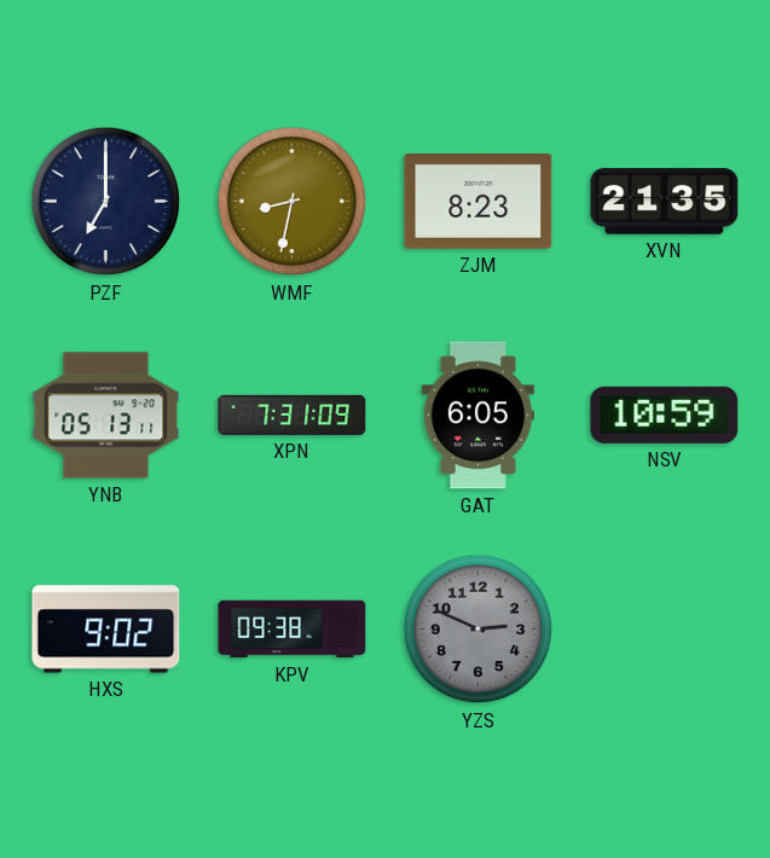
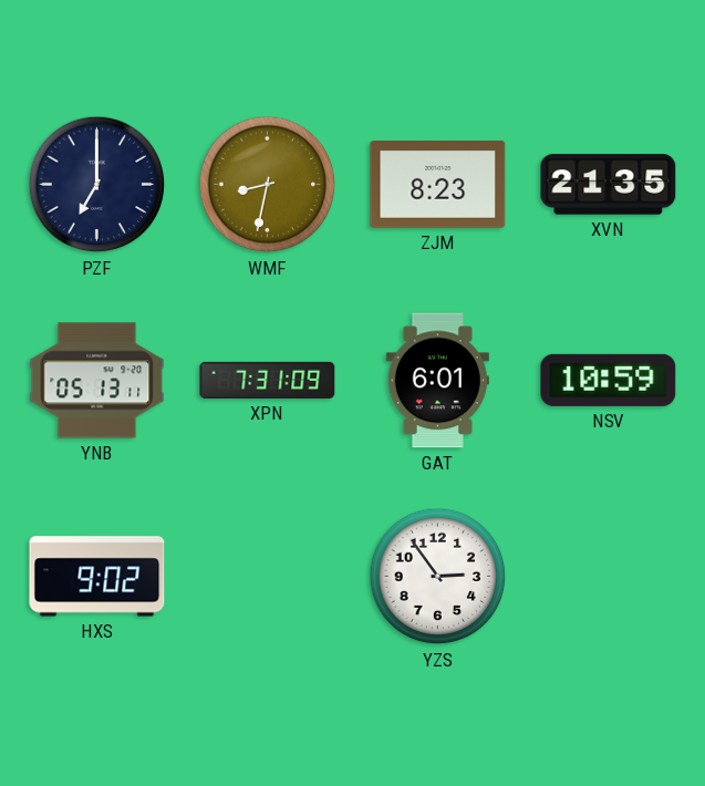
GAT: 6:05 -> 6:01 (437, 381)
KPV: 09:38 -> none (293, 630)
YZS: 2:49 -> 2:54 (438, 577)
YZS dial: grey -> white (438, 577)
